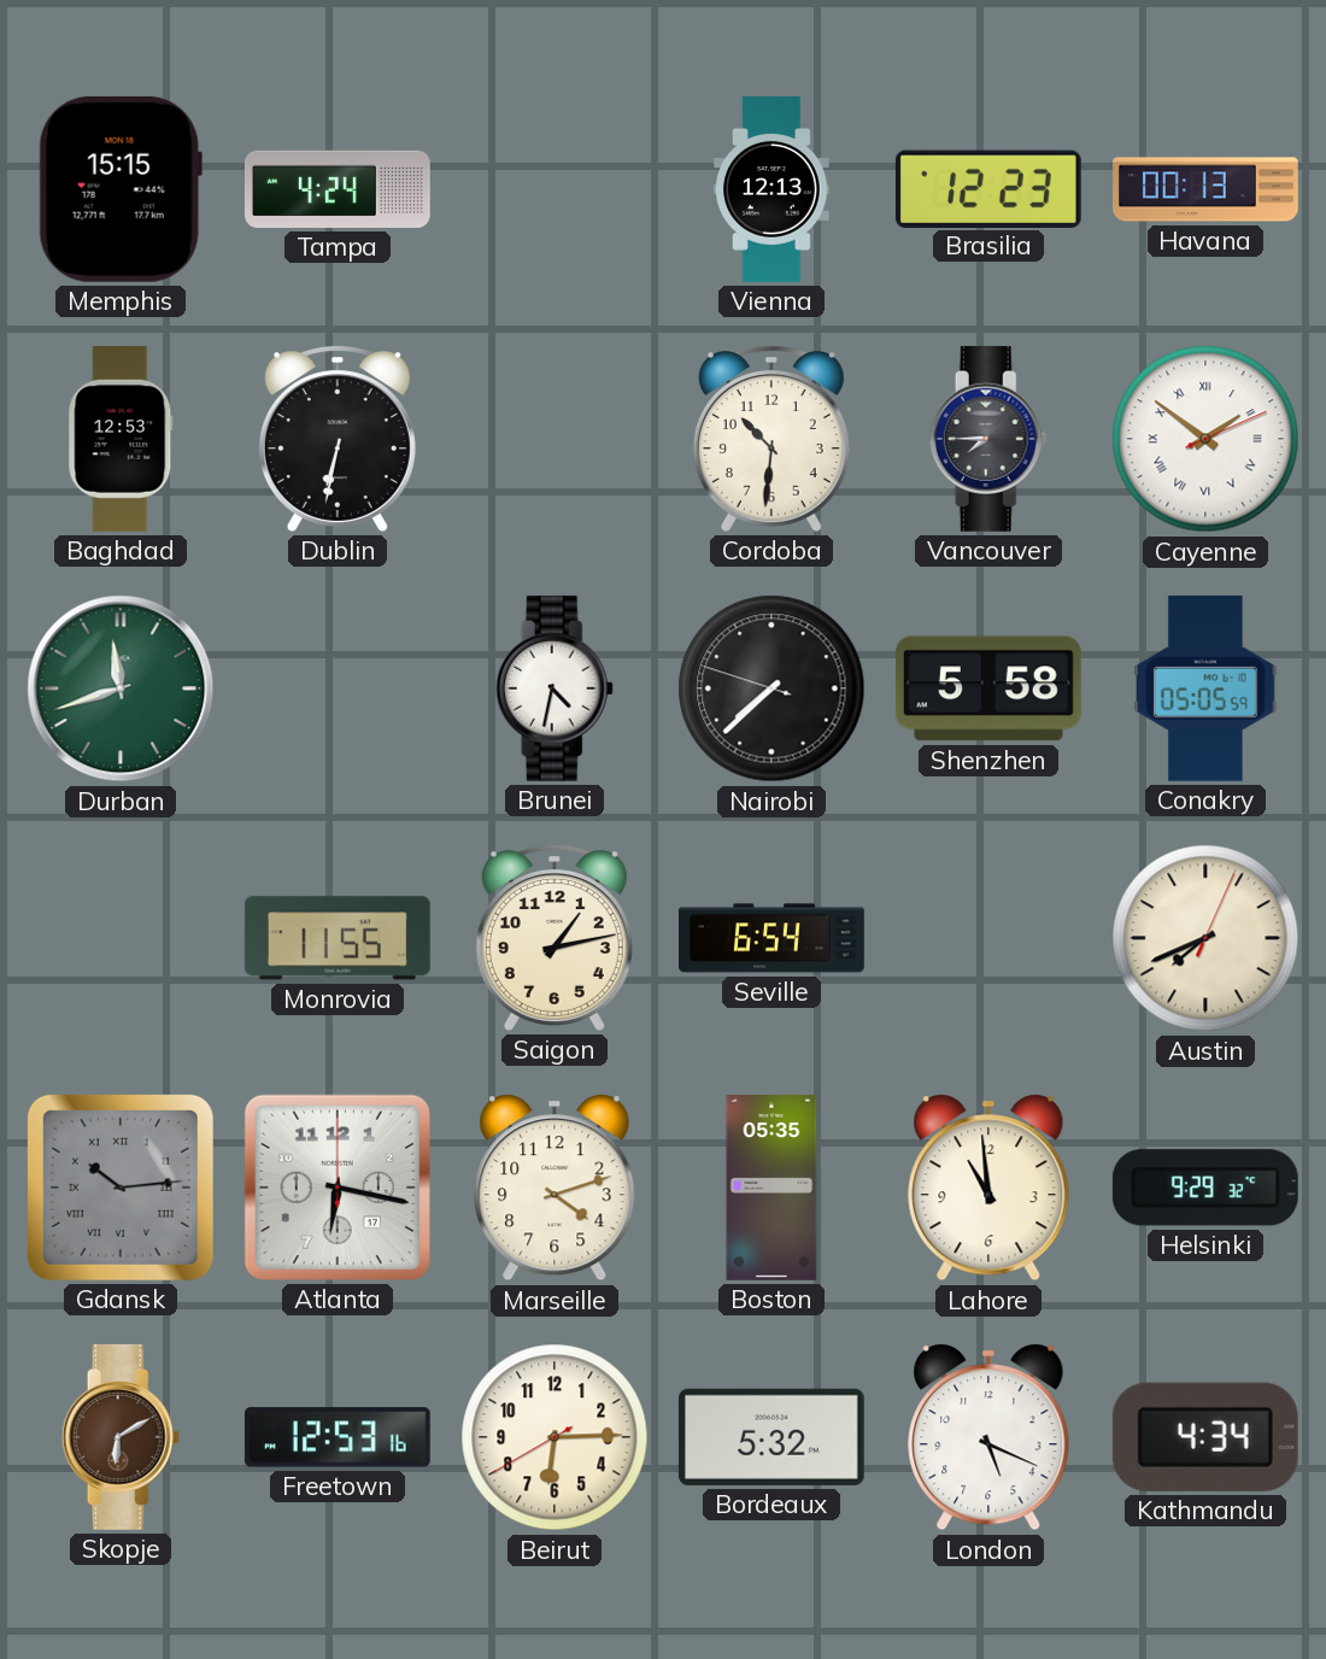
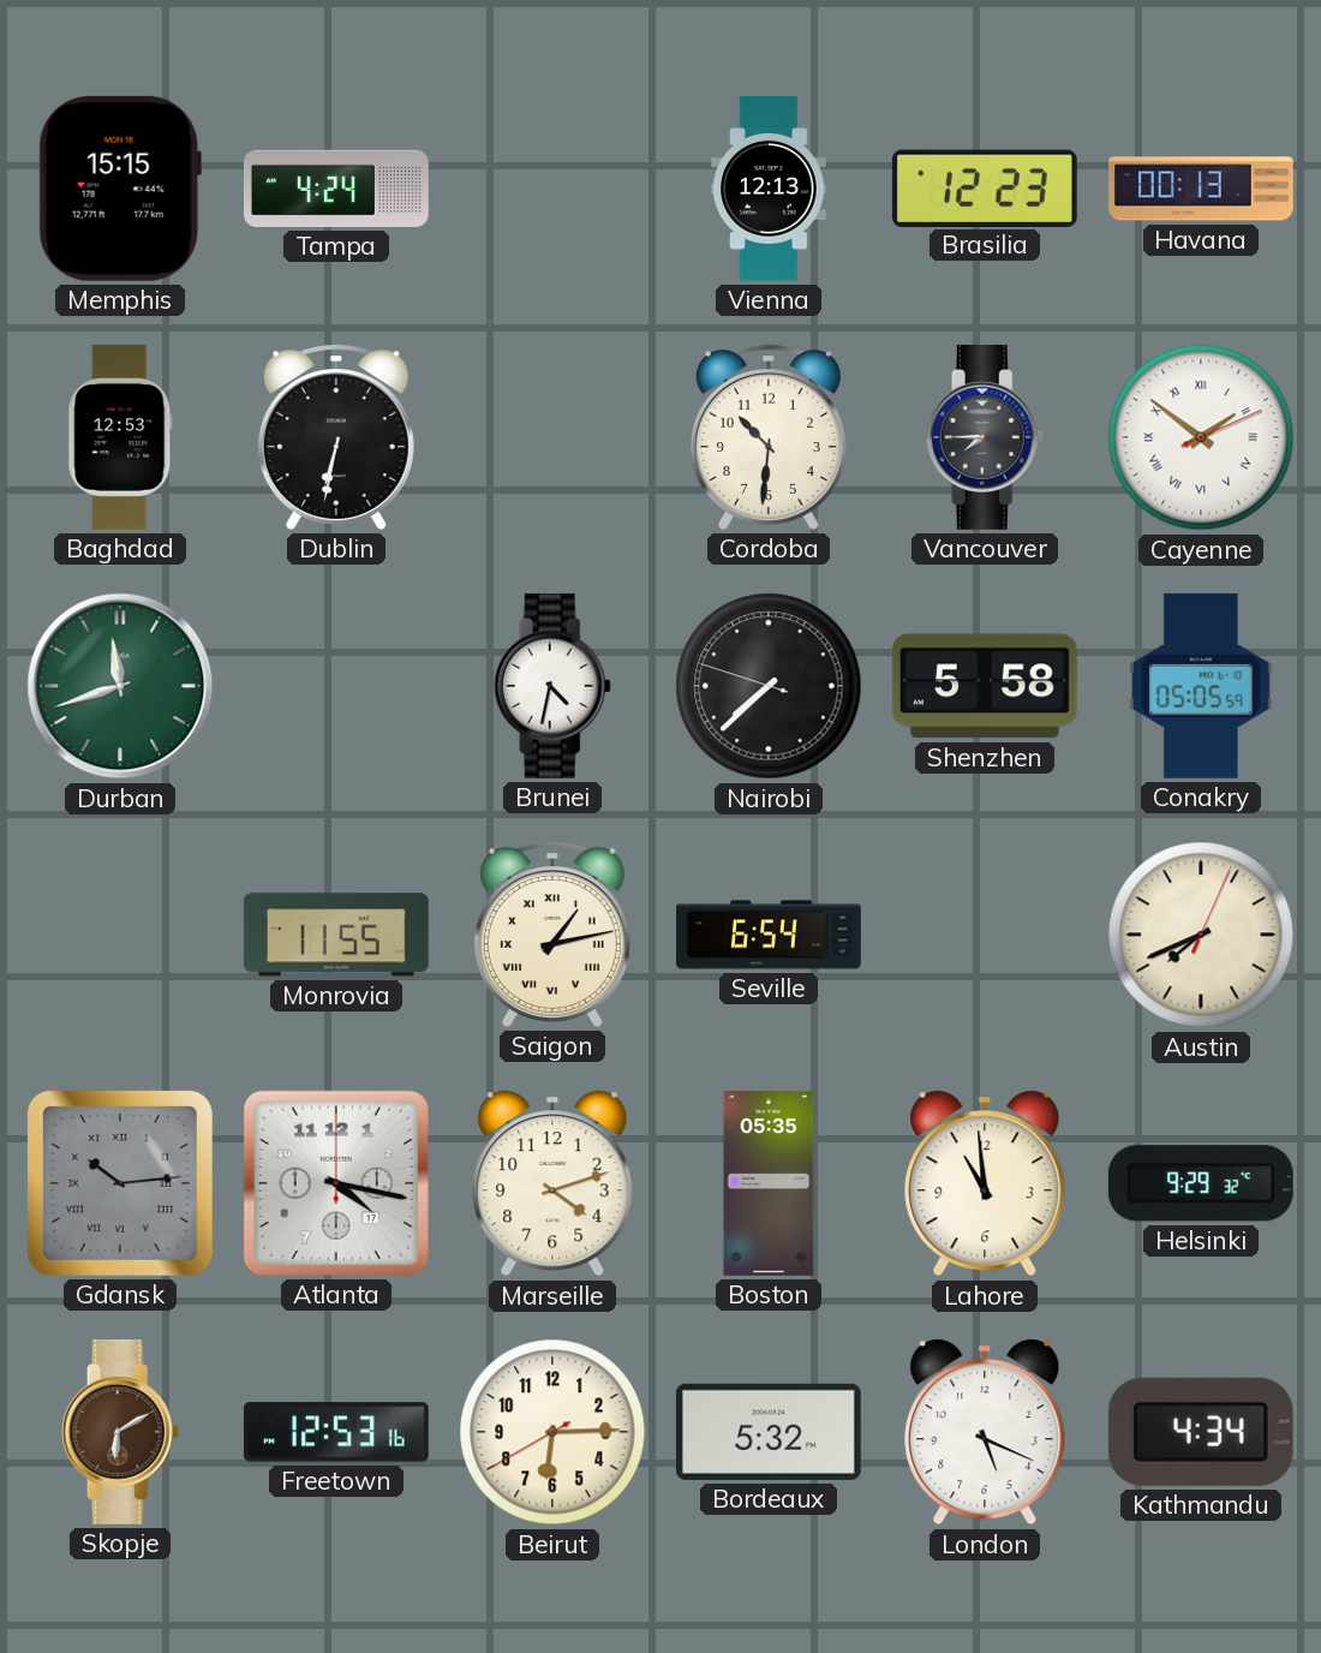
Saigon numerals: Arabic -> Roman (552, 935)
Atlanta: 6:17 -> 4:17 (336, 1183)
